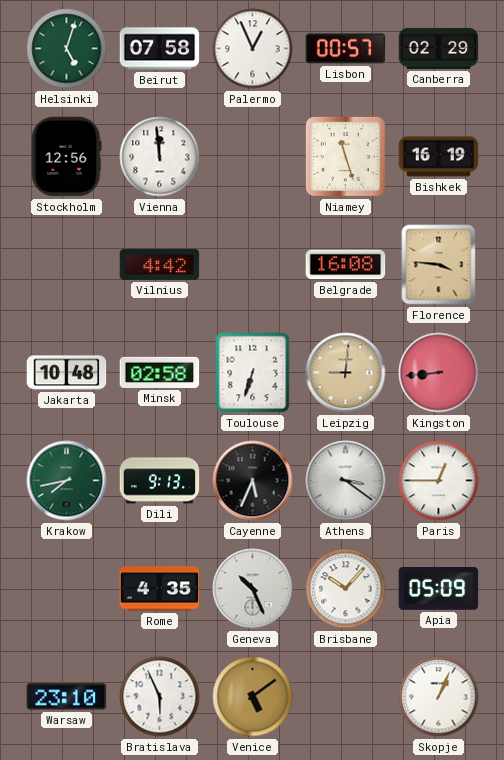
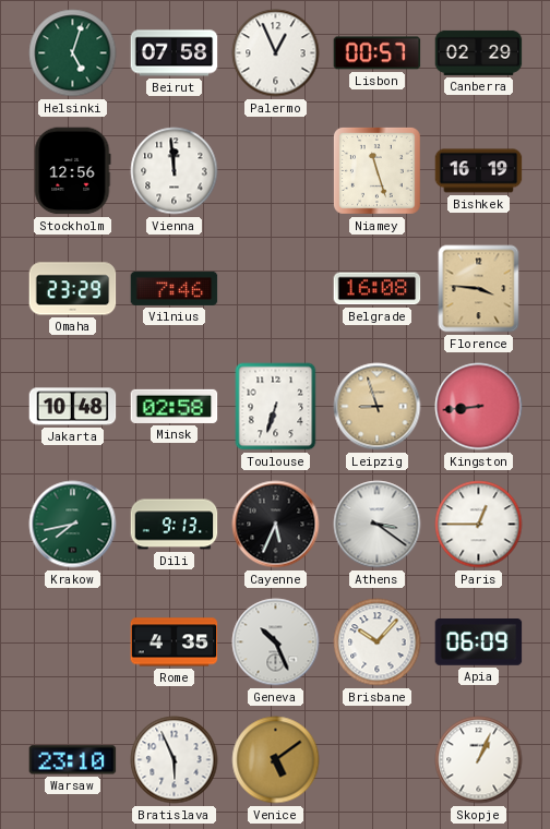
Omaha: none -> 23:29 (73, 289)
Vilnius: 4:42 -> 7:46 (175, 288)
Leipzig: 9:01 -> 8:57 (378, 407)
Apia: 05:09 -> 06:09 (479, 642)
